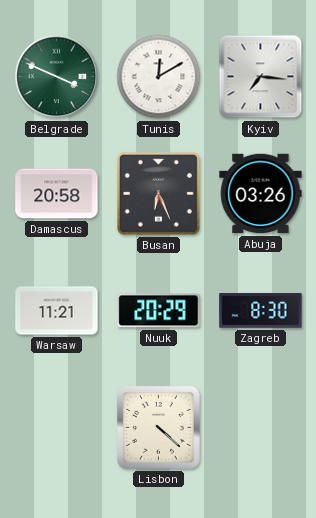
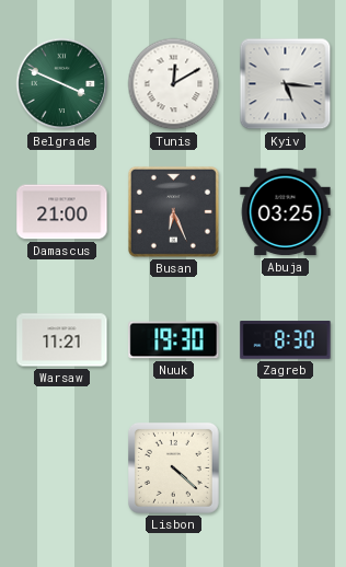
Kyiv: 7:16 -> 5:16 (286, 84)
Damascus: 20:58 -> 21:00 (62, 212)
Abuja: 03:26 -> 03:25 (286, 212)
Nuuk: 20:29 -> 19:30 (174, 340)
